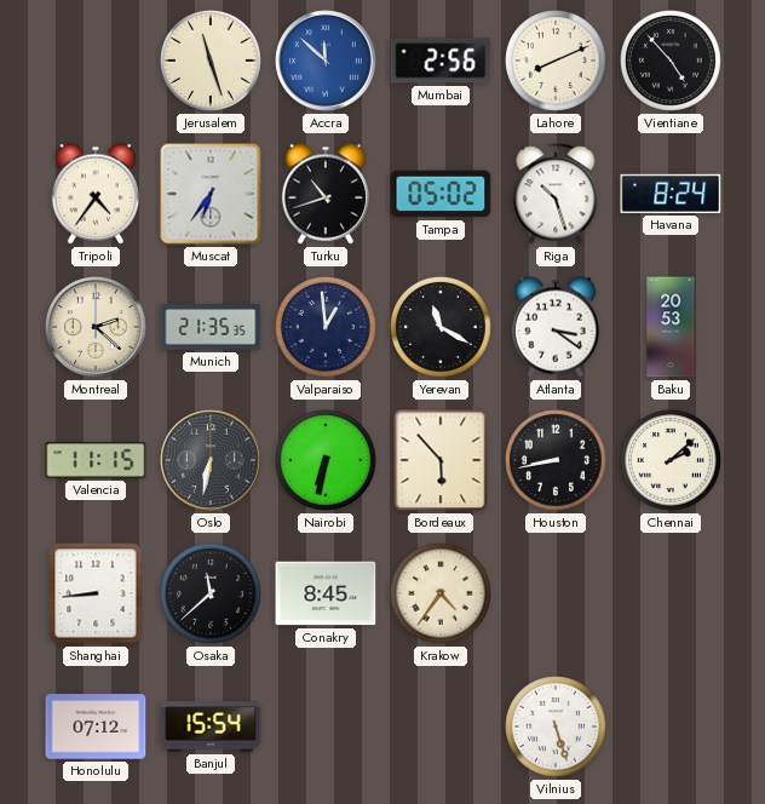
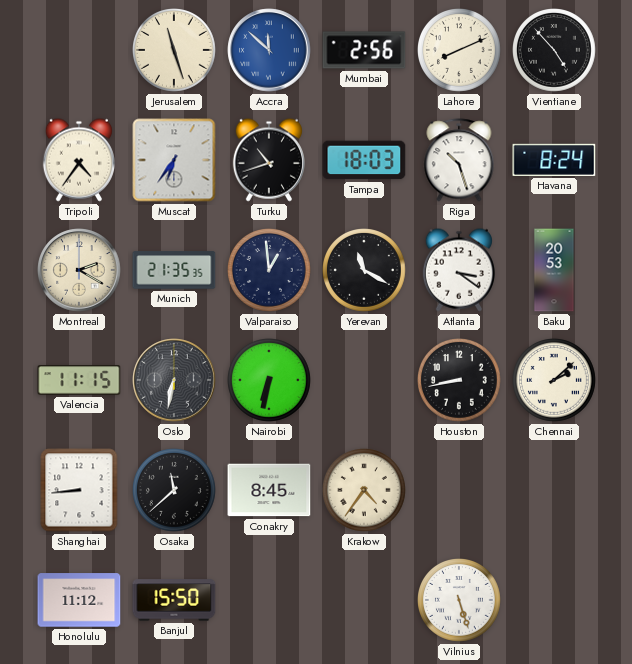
Tampa: 05:02 -> 18:03 (364, 160)
Montreal: 2:22 -> 2:20 (79, 270)
Bordeaux: 5:53 -> none (441, 460)
Honolulu: 07:12 -> 11:12 (79, 600)
Banjul: 15:54 -> 15:50 (174, 600)
